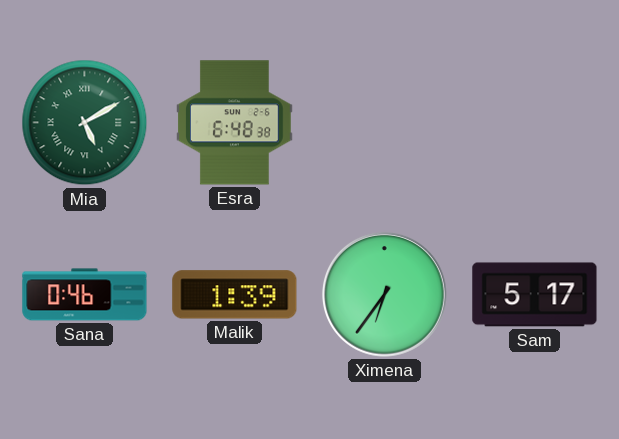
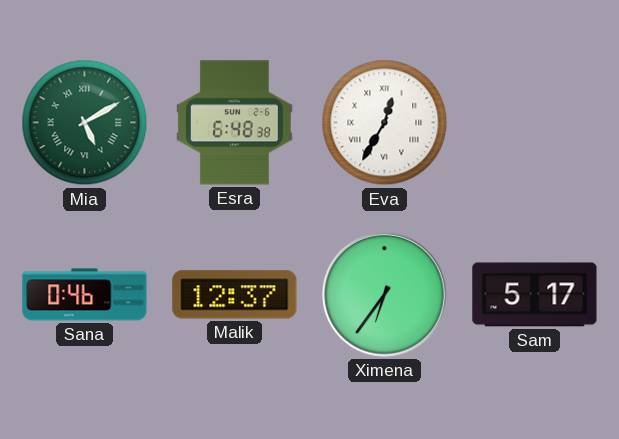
Eva: none -> 12:35 (385, 123)
Malik: 1:39 -> 12:37 (235, 295)
